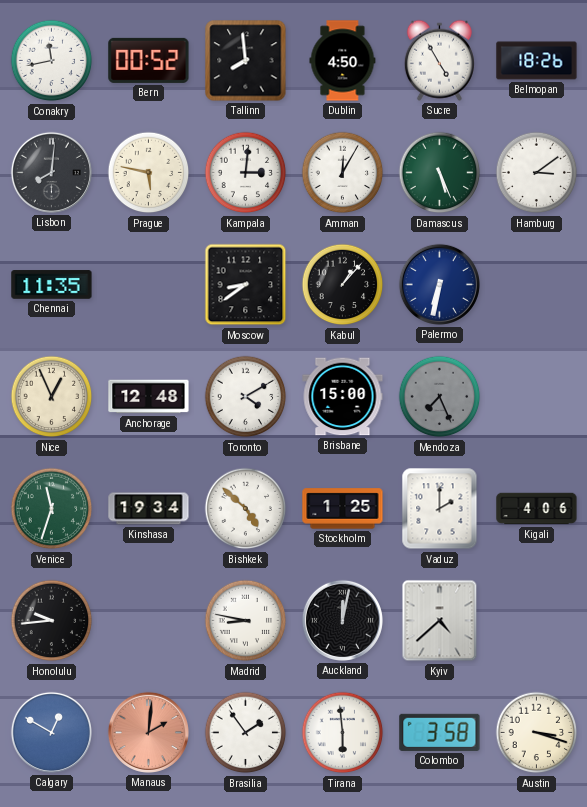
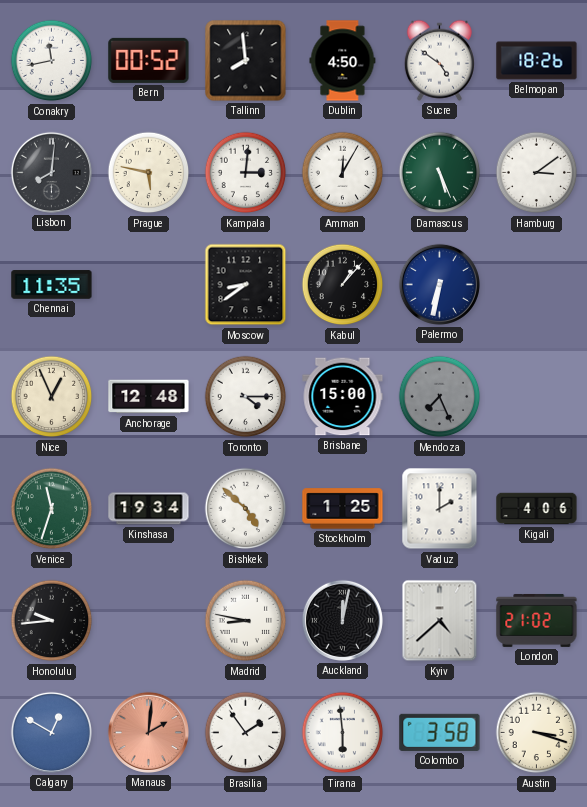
Sucre: 4:55 -> 4:51 (439, 60)
Toronto: 4:10 -> 4:15 (246, 397)
London: none -> 21:02 (537, 620)
